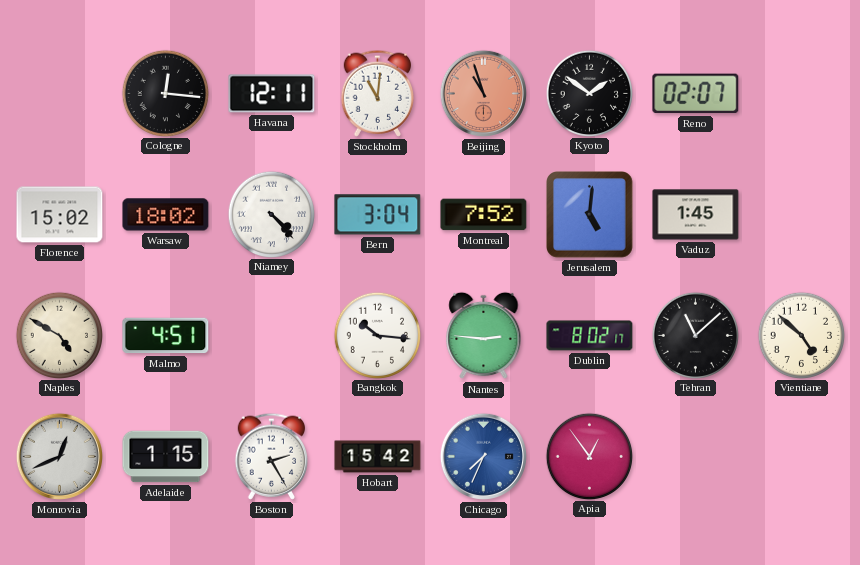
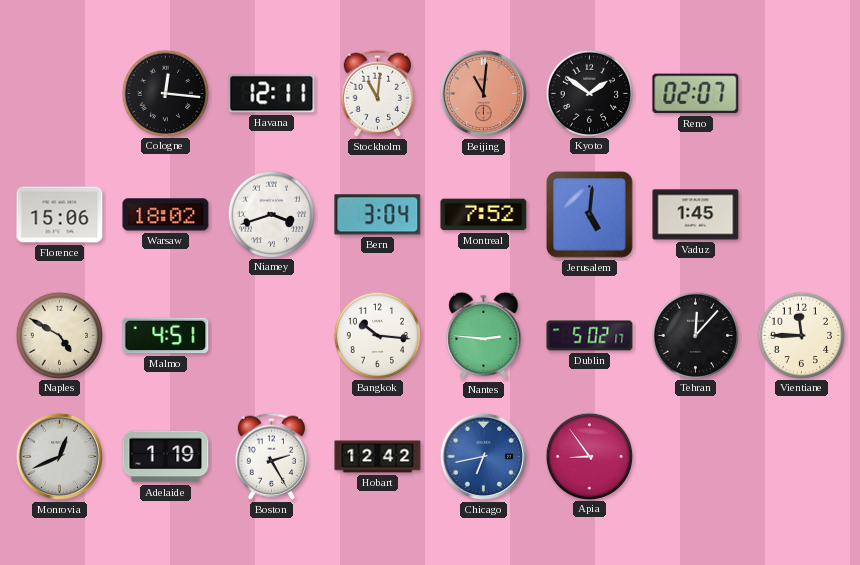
Beijing: 10:57 -> 11:01 (483, 93)
Florence: 15:02 -> 15:06 (60, 215)
Niamey: 4:23 -> 3:42 (271, 214)
Dublin: 8:02 -> 5:02 (590, 336)
Tehran: 11:08 -> 12:07 (695, 335)
Vientiane: 4:52 -> 11:45 (801, 335)
Adelaide: 1:15 -> 1:19 (166, 457)
Hobart: 15:42 -> 12:42 (378, 457)
Chicago: 7:34 -> 6:43 (483, 456)
Apia: 12:54 -> 8:54 (589, 456)
